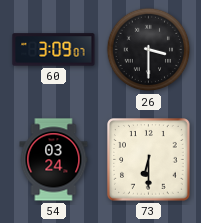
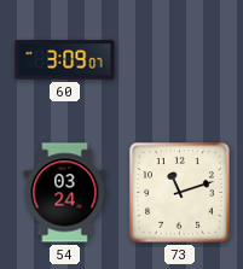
26: 3:30 -> none (149, 50)
73: 6:30 -> 11:12 (180, 193)
